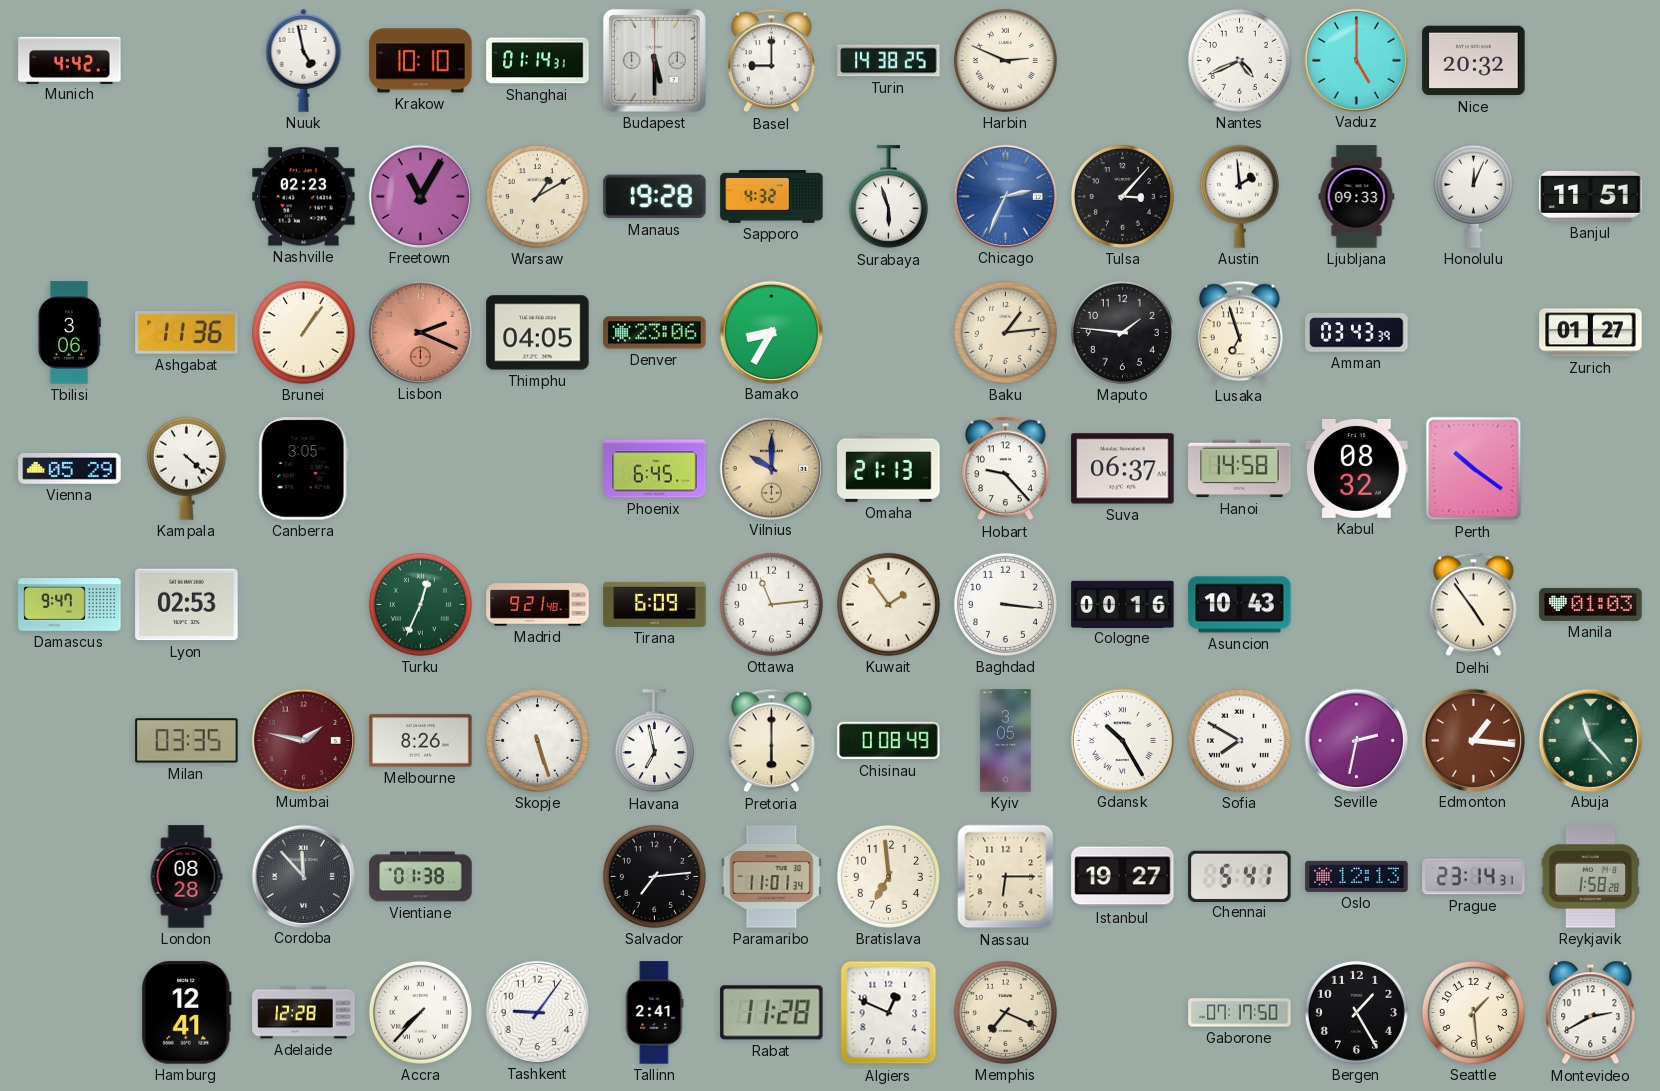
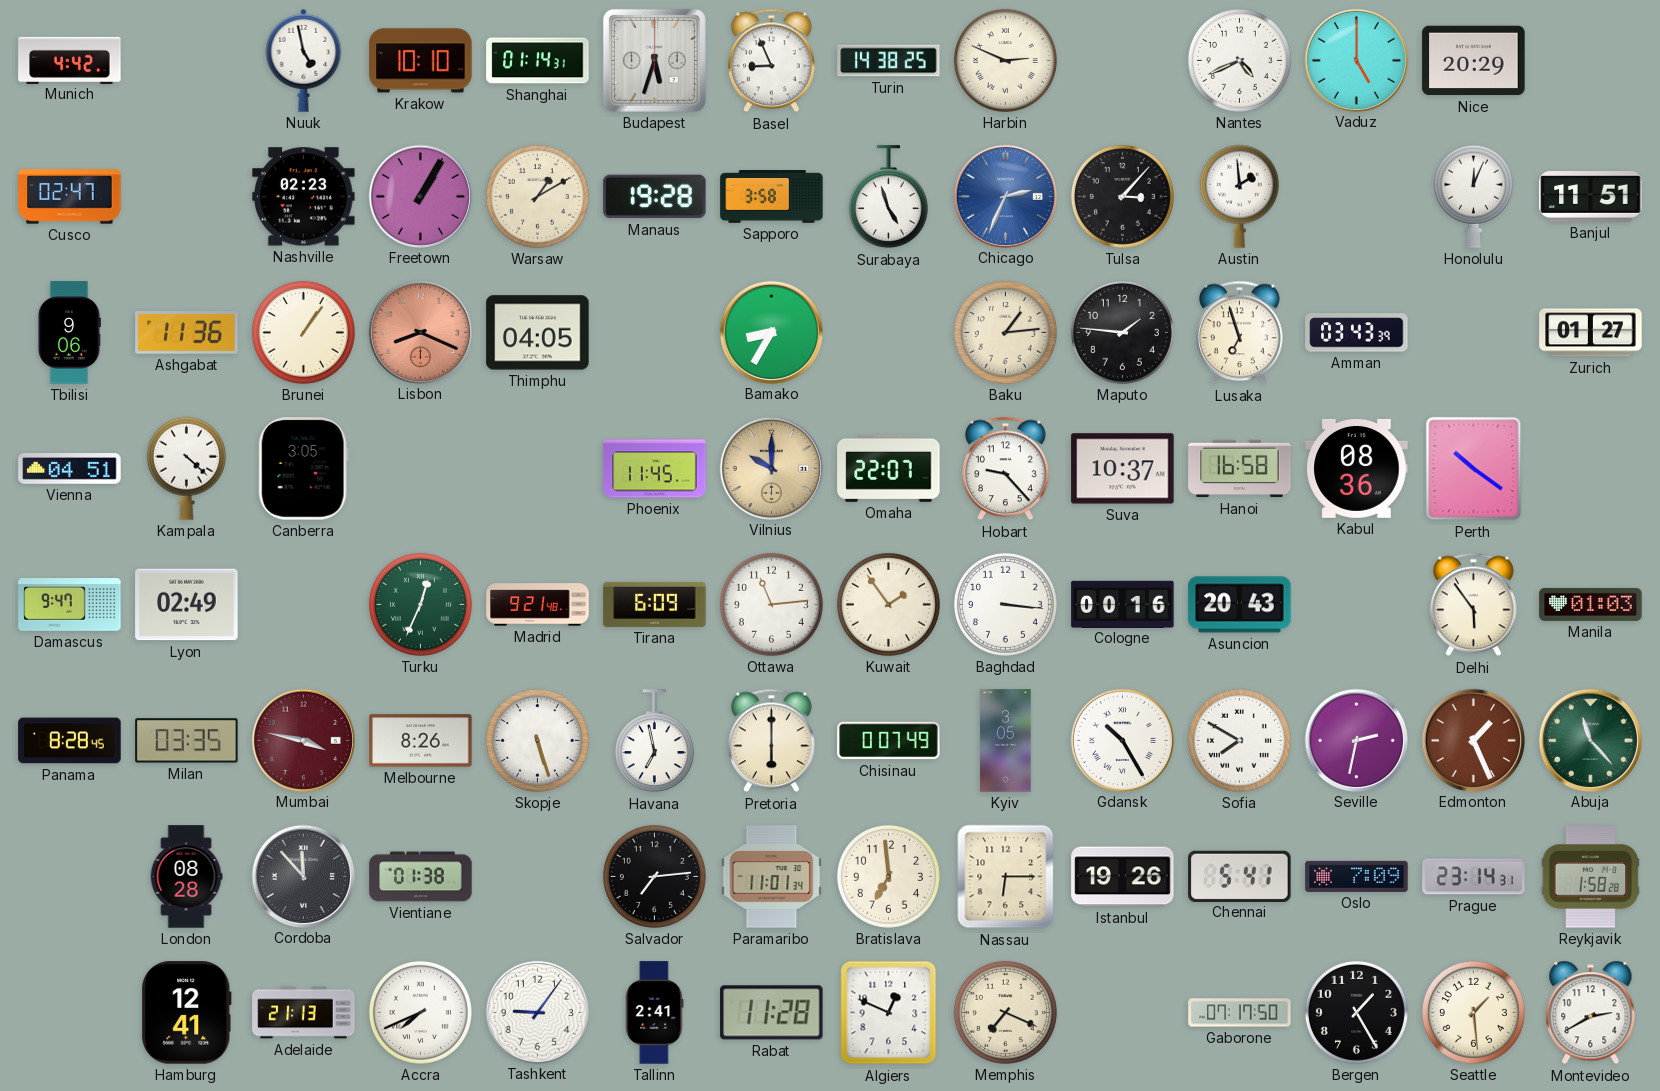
Budapest: 5:30 -> 5:33 (654, 60)
Basel: 9:00 -> 8:56 (772, 61)
Nice: 20:32 -> 20:29 (1474, 61)
Cusco: none -> 02:47 (70, 197)
Freetown: 11:05 -> 1:05 (420, 196)
Sapporo: 4:32 -> 3:58 (772, 197)
Surabaya: 5:57 -> 4:57 (888, 197)
Ljubljana: 09:33 -> none (1357, 197)
Tbilisi: 3:06 -> 9:06 (69, 333)
Lisbon: 2:19 -> 8:19 (420, 332)
Denver: 23:06 -> none (655, 333)
Vienna: 05:29 -> 04:51 (70, 469)
Phoenix: 6:45 -> 11:45 (655, 469)
Omaha: 21:13 -> 22:07 (889, 468)
Suva: 06:37 -> 10:37 (1123, 469)
Hanoi: 14:58 -> 16:58 (1240, 469)
Kabul: 08:32 -> 08:36 (1357, 468)
Lyon: 02:53 -> 02:49 (187, 605)
Asuncion: 10:43 -> 20:43 (1240, 605)
Delhi: 4:54 -> 5:54 (1474, 605)
Panama: none -> 8:28 (70, 741)
Mumbai: 1:47 -> 3:47 (303, 740)
Chisinau: 0:08 -> 0:07 (889, 741)
Edmonton: 1:16 -> 1:26 (1473, 740)
Istanbul: 19:27 -> 19:26 (1123, 877)
Oslo: 12:13 -> 7:09 (1357, 876)
Adelaide: 12:28 -> 21:13 (304, 1013)
Accra: 7:37 -> 7:41 (420, 1012)
